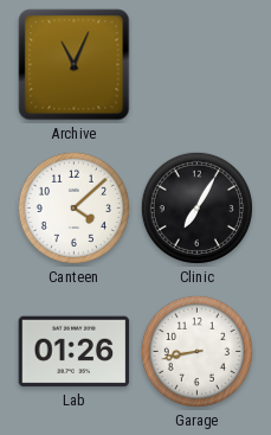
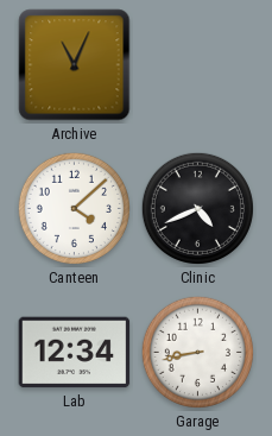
Clinic: 7:05 -> 4:41 (197, 208)
Lab: 01:26 -> 12:34 (75, 353)
